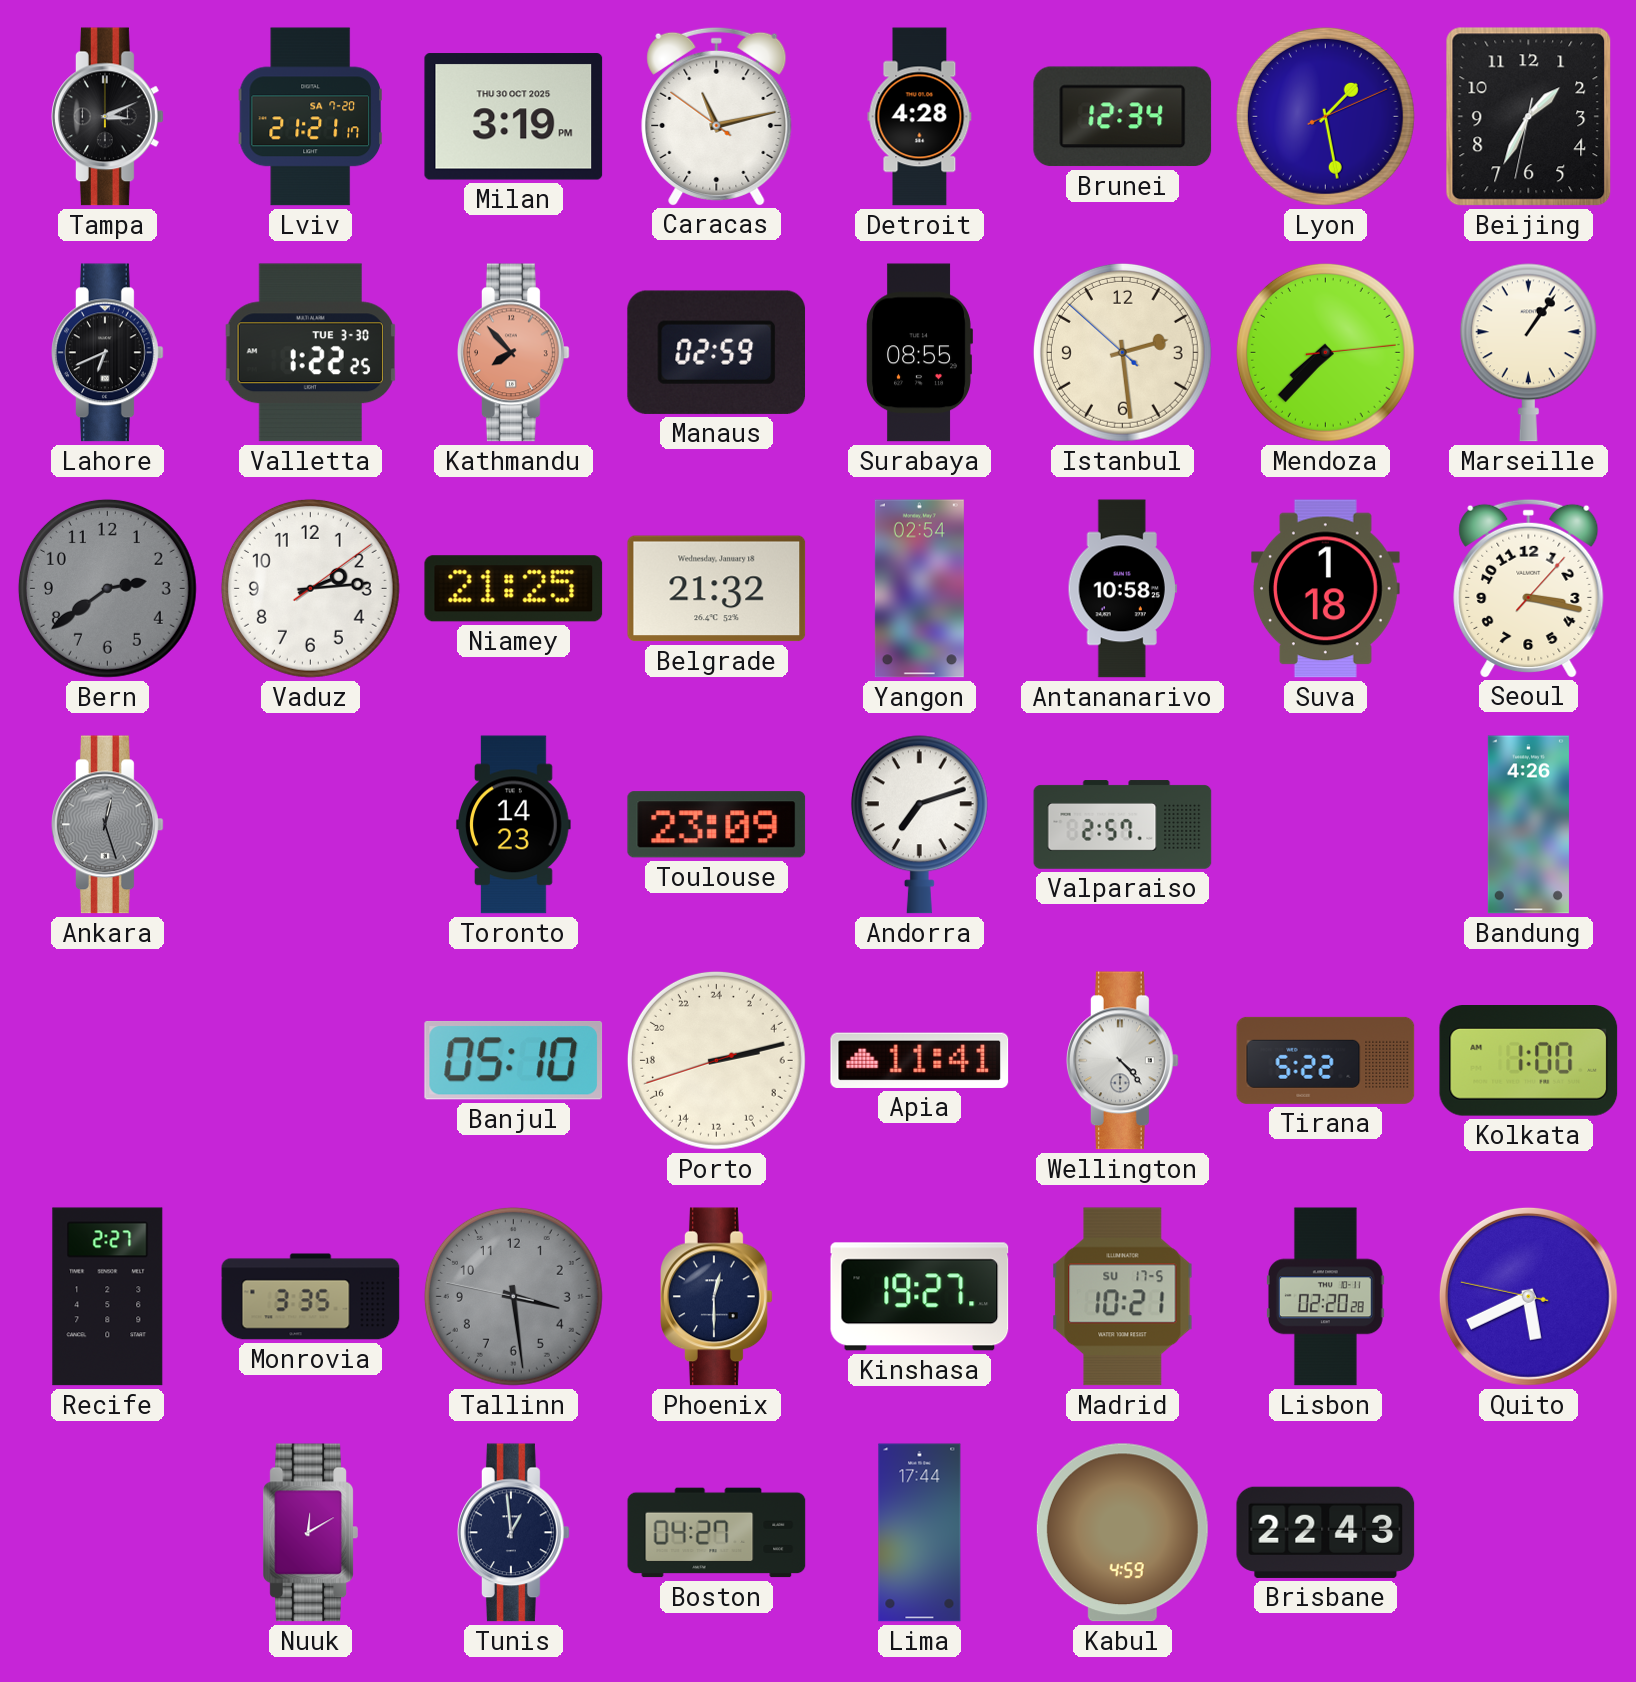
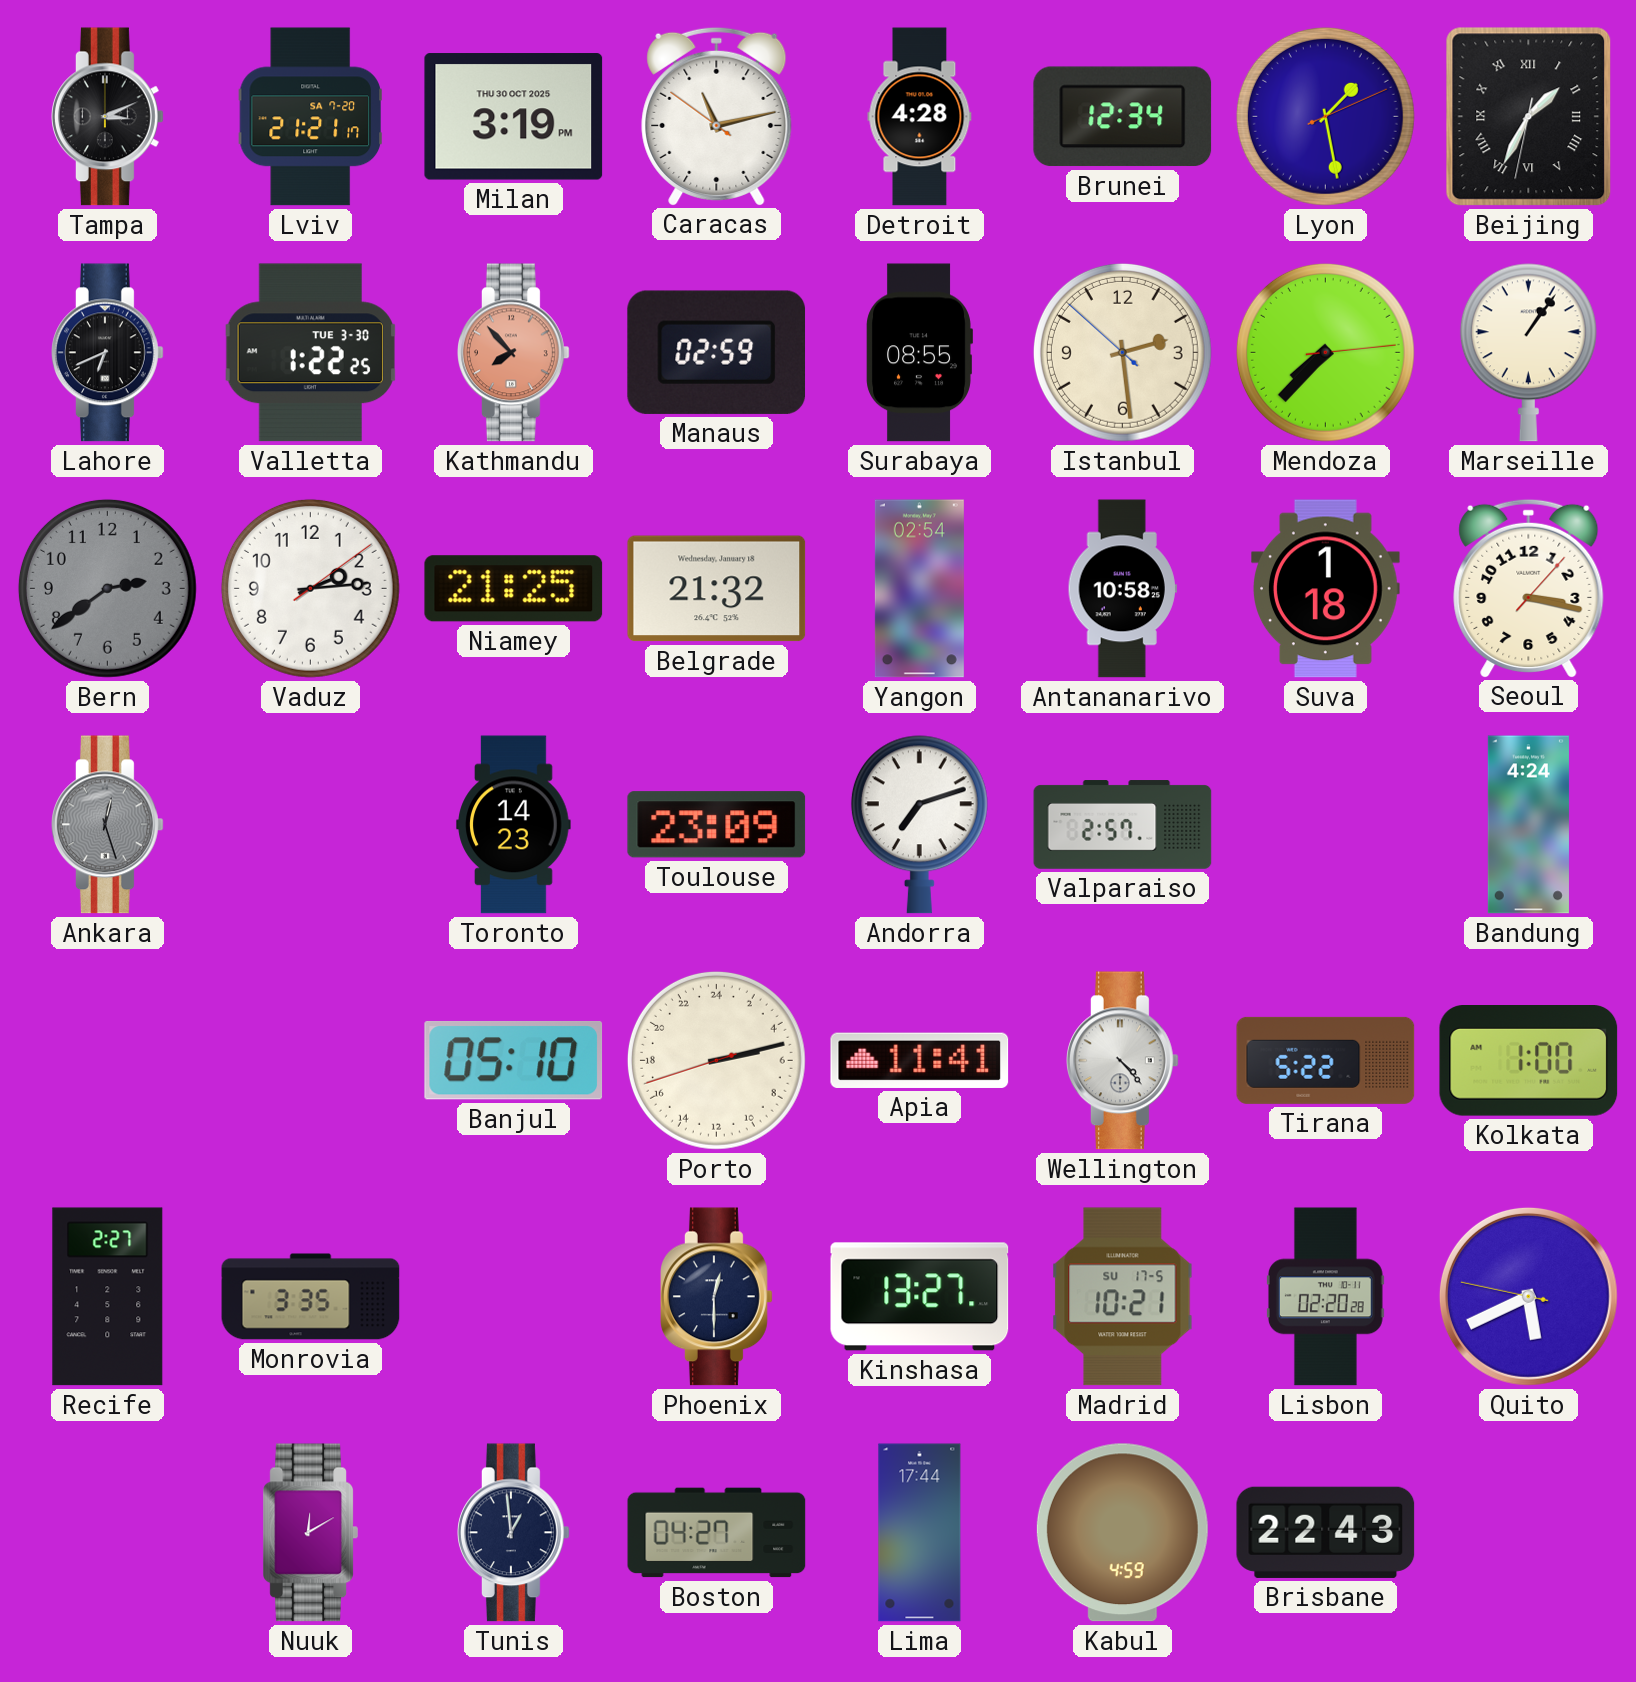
Beijing numerals: Arabic -> Roman (1529, 117)
Bandung: 4:26 -> 4:24 (1528, 825)
Tallinn: 3:28 -> none (513, 1296)
Kinshasa: 19:27 -> 13:27 (920, 1297)
